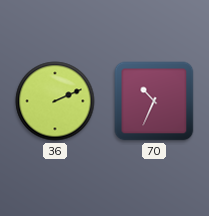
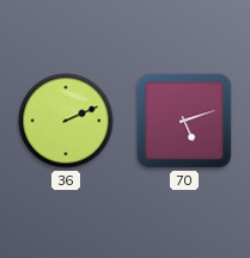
70: 10:34 -> 5:12 (184, 121)
